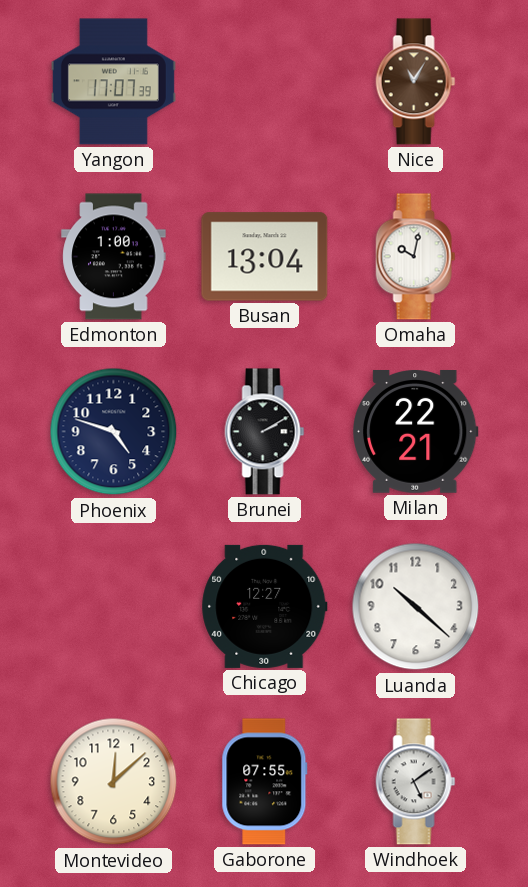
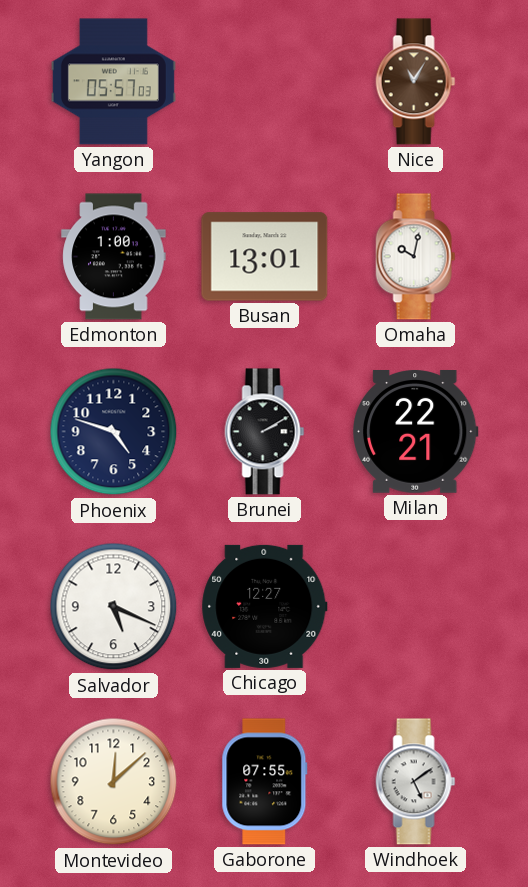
Yangon: 17:07 -> 05:57 (113, 82)
Busan: 13:04 -> 13:01 (265, 257)
Salvador: none -> 5:19 (114, 607)
Luanda: 10:22 -> none (416, 607)
